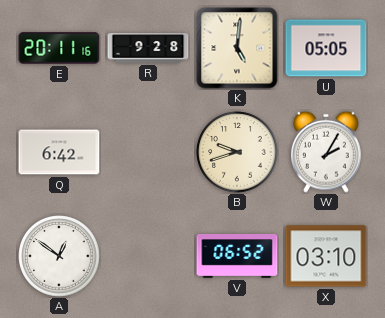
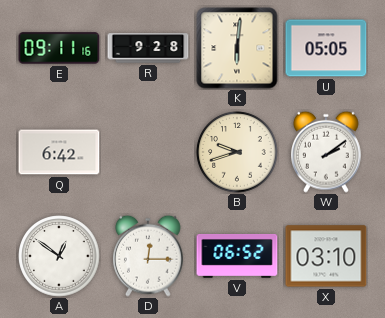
E: 20:11 -> 09:11 (59, 48)
K: 5:01 -> 6:01 (237, 48)
W: 2:05 -> 2:09 (327, 152)
D: none -> 12:15 (149, 256)
